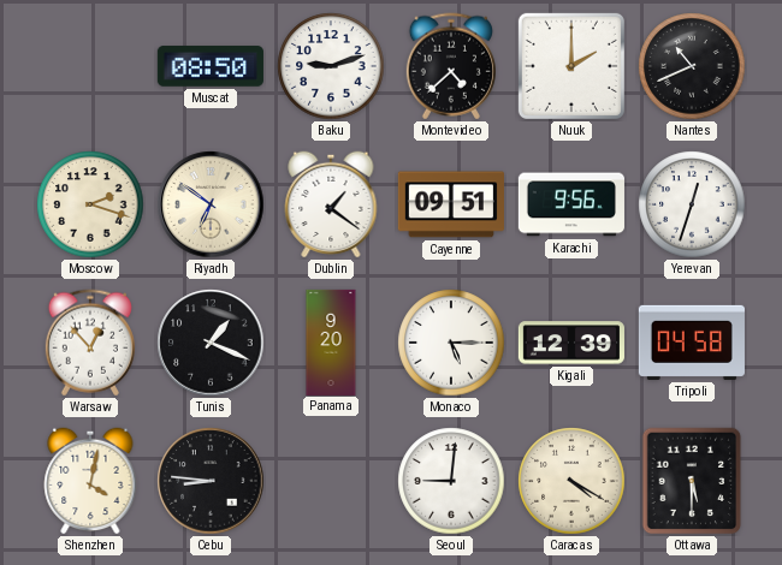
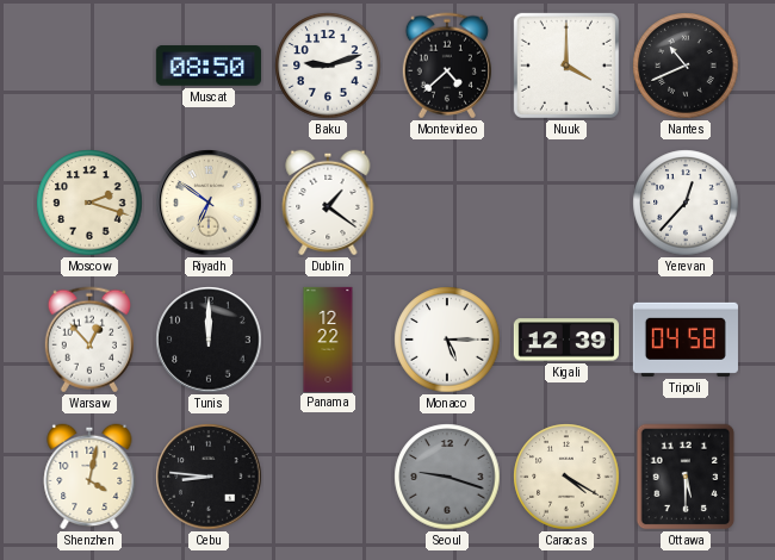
Nuuk: 2:00 -> 4:00 (566, 66)
Cayenne: 09:51 -> none (451, 204)
Karachi: 9:56 -> none (571, 204)
Yerevan: 12:33 -> 12:37 (686, 203)
Tunis: 1:19 -> 12:00 (209, 340)
Panama: 9:20 -> 12:22 (328, 338)
Seoul: 9:01 -> 9:18 (447, 477)
Seoul dial: white -> grey (447, 477)
